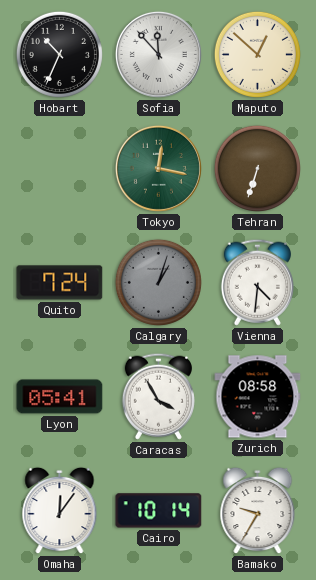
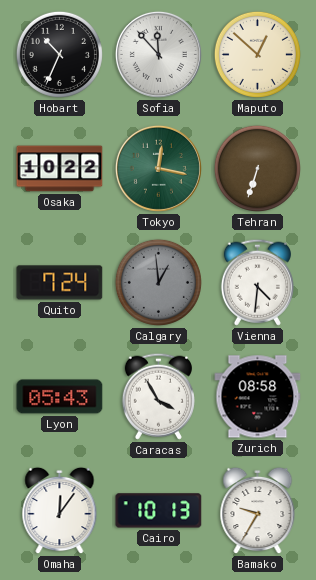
Osaka: none -> 10:22 (60, 169)
Calgary: 1:03 -> 12:59 (158, 282)
Lyon: 05:41 -> 05:43 (60, 397)
Cairo: 10:14 -> 10:13 (159, 511)
